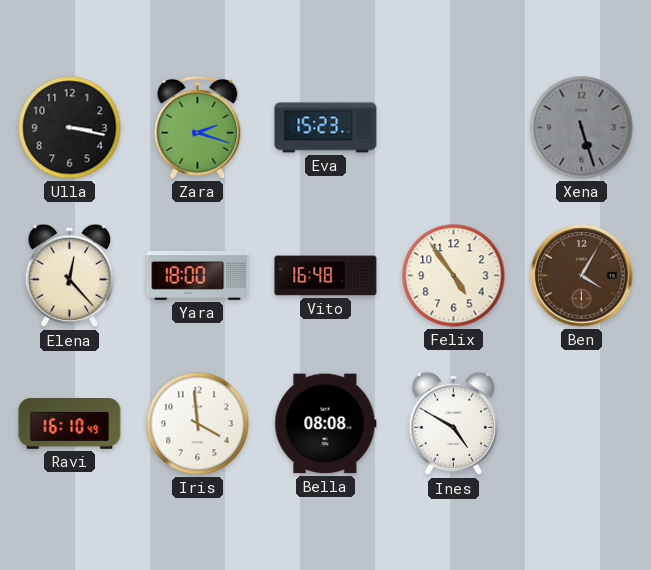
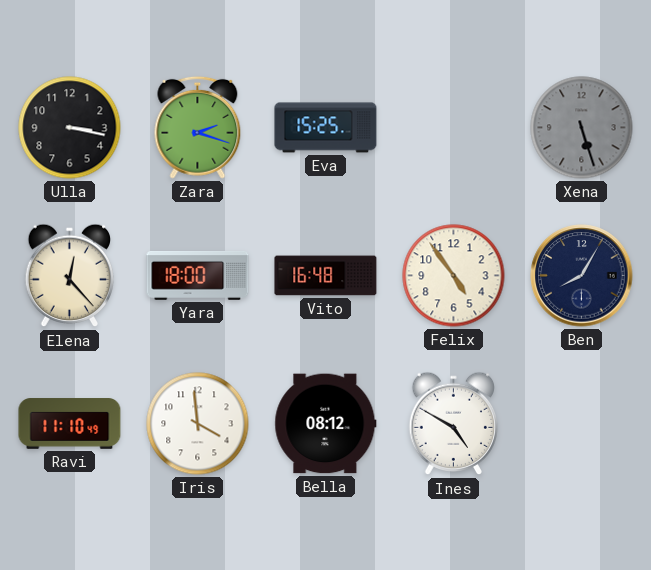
Eva: 15:23 -> 15:25 (326, 128)
Ben: 4:05 -> 8:05 (582, 276)
Ben dial: brown -> navy (582, 276)
Ravi: 16:10 -> 11:10 (70, 424)
Bella: 08:08 -> 08:12 (326, 424)
